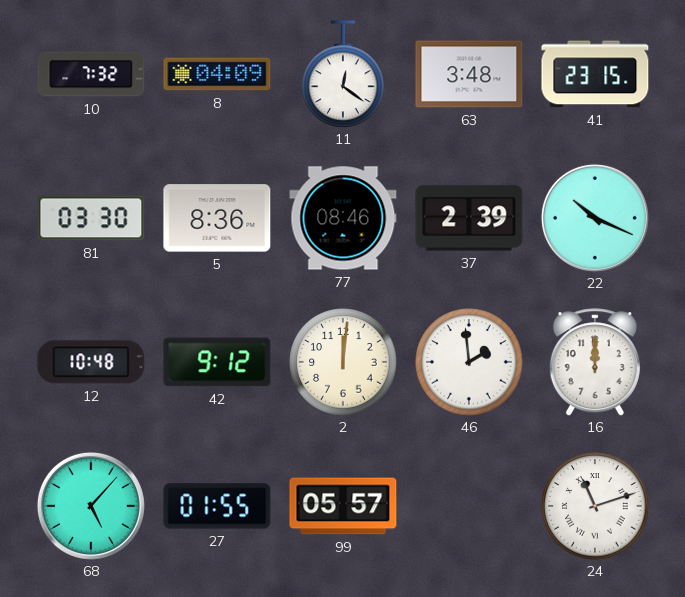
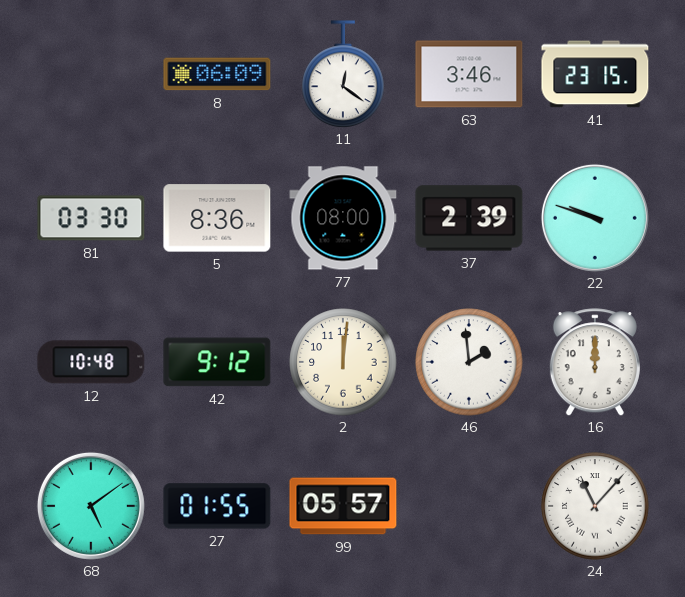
10: 7:32 -> none (91, 74)
8: 04:09 -> 06:09 (217, 74)
63: 3:48 -> 3:46 (469, 74)
77: 08:46 -> 08:00 (343, 218)
22: 10:19 -> 9:48 (595, 218)
68: 5:07 -> 5:09 (91, 506)
24: 11:12 -> 11:07 (595, 506)
